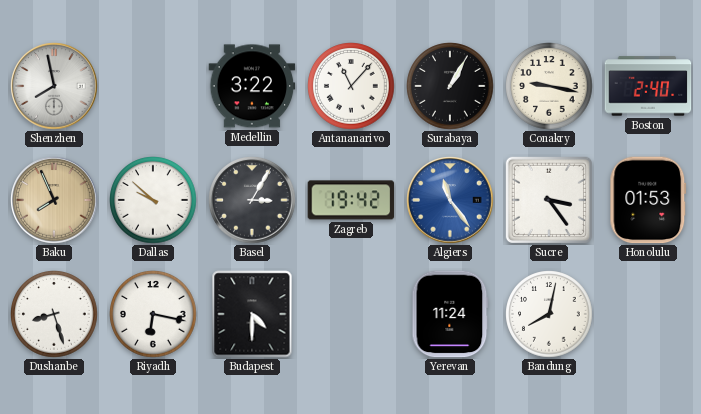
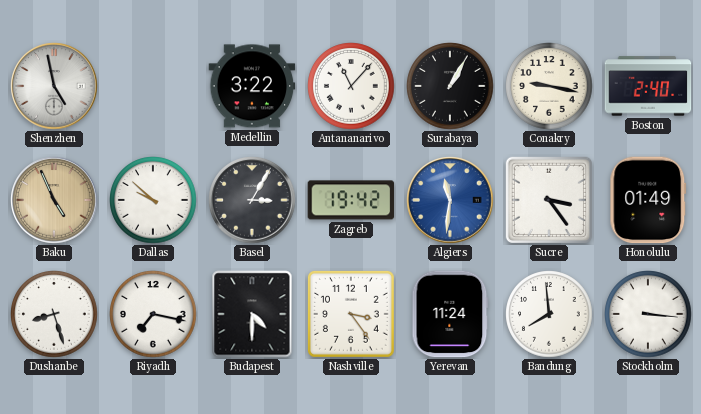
Shenzhen: 7:58 -> 4:58 (54, 86)
Baku: 7:56 -> 4:56 (54, 200)
Algiers: 11:24 -> 11:31 (450, 200)
Honolulu: 01:53 -> 01:49 (648, 200)
Riyadh: 6:17 -> 7:17 (153, 314)
Nashville: none -> 3:24 (351, 314)
Bandung: 8:02 -> 7:59 (549, 314)
Stockholm: none -> 3:16 (648, 314)
